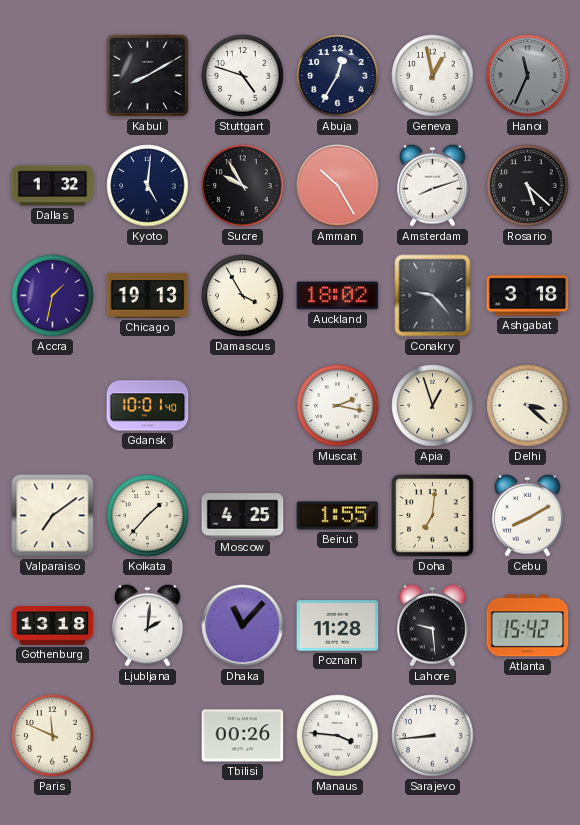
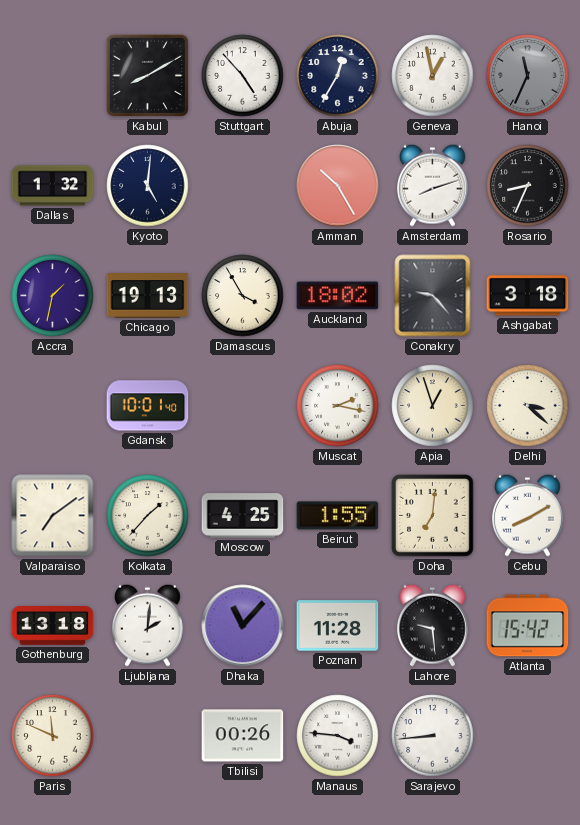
Stuttgart: 4:48 -> 4:53 (243, 76)
Sucre: 9:55 -> none (243, 186)
Rosario: 5:22 -> 8:34 (528, 186)
